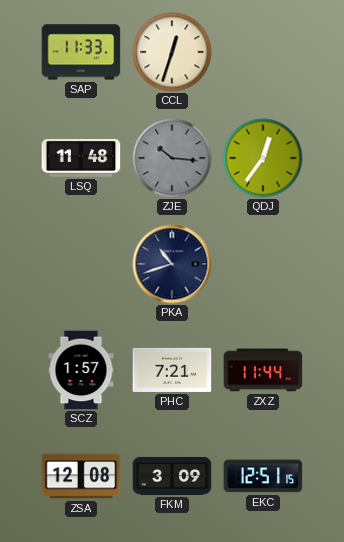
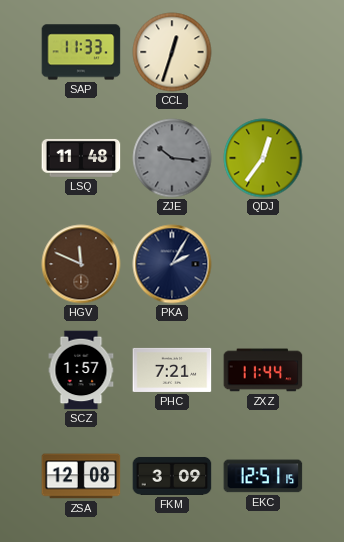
HGV: none -> 11:49 (81, 264)
PKA: 10:42 -> 2:05 (172, 264)
